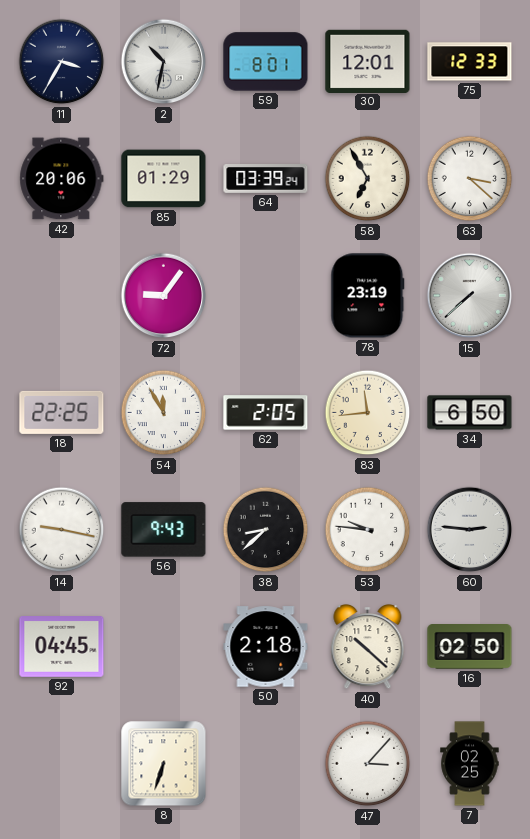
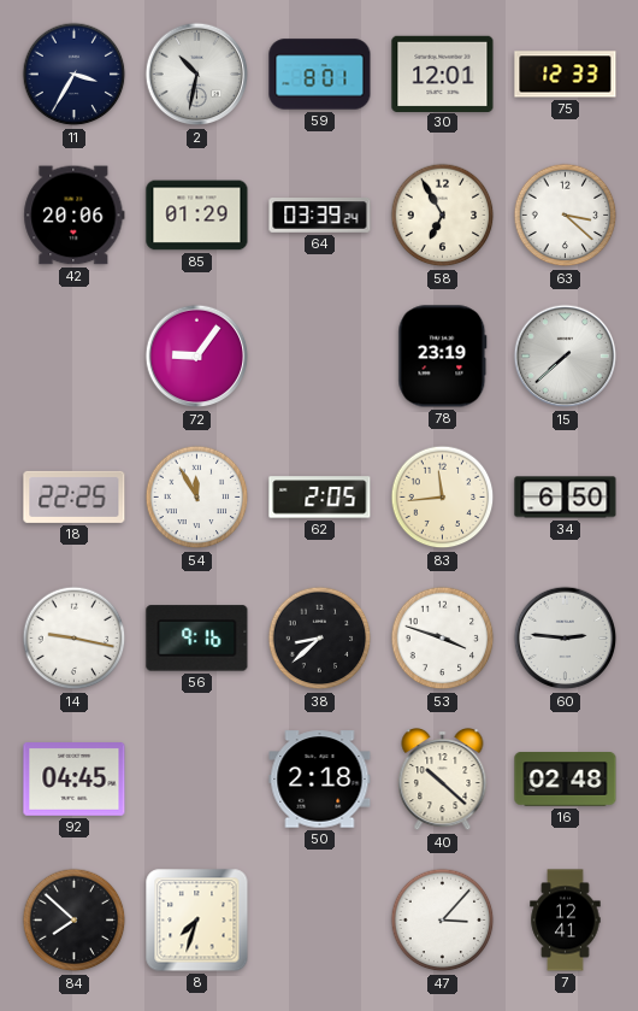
56: 9:43 -> 9:16 (197, 639)
53: 9:46 -> 3:48 (443, 639)
16: 02:50 -> 02:48 (566, 780)
84: none -> 7:52 (75, 921)
8: 6:33 -> 7:33 (197, 921)
7: 02:25 -> 12:41 (566, 921)
